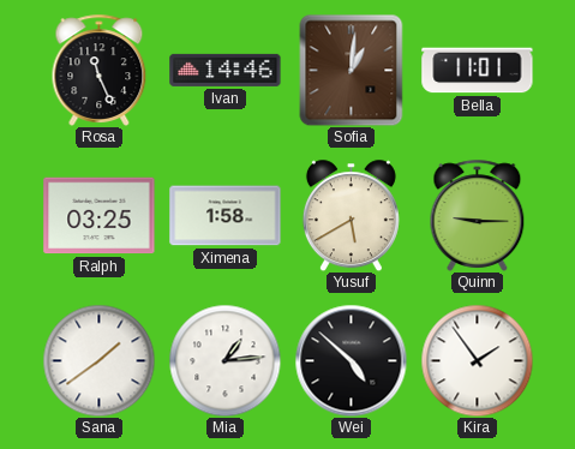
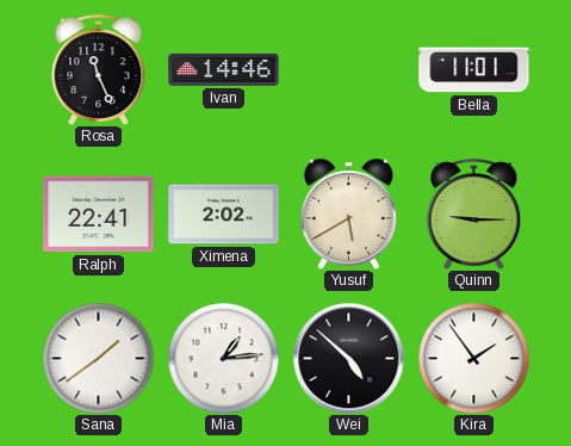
Sofia: 1:01 -> none (352, 70)
Ralph: 03:25 -> 22:41 (99, 215)
Ximena: 1:58 -> 2:02 (224, 215)
